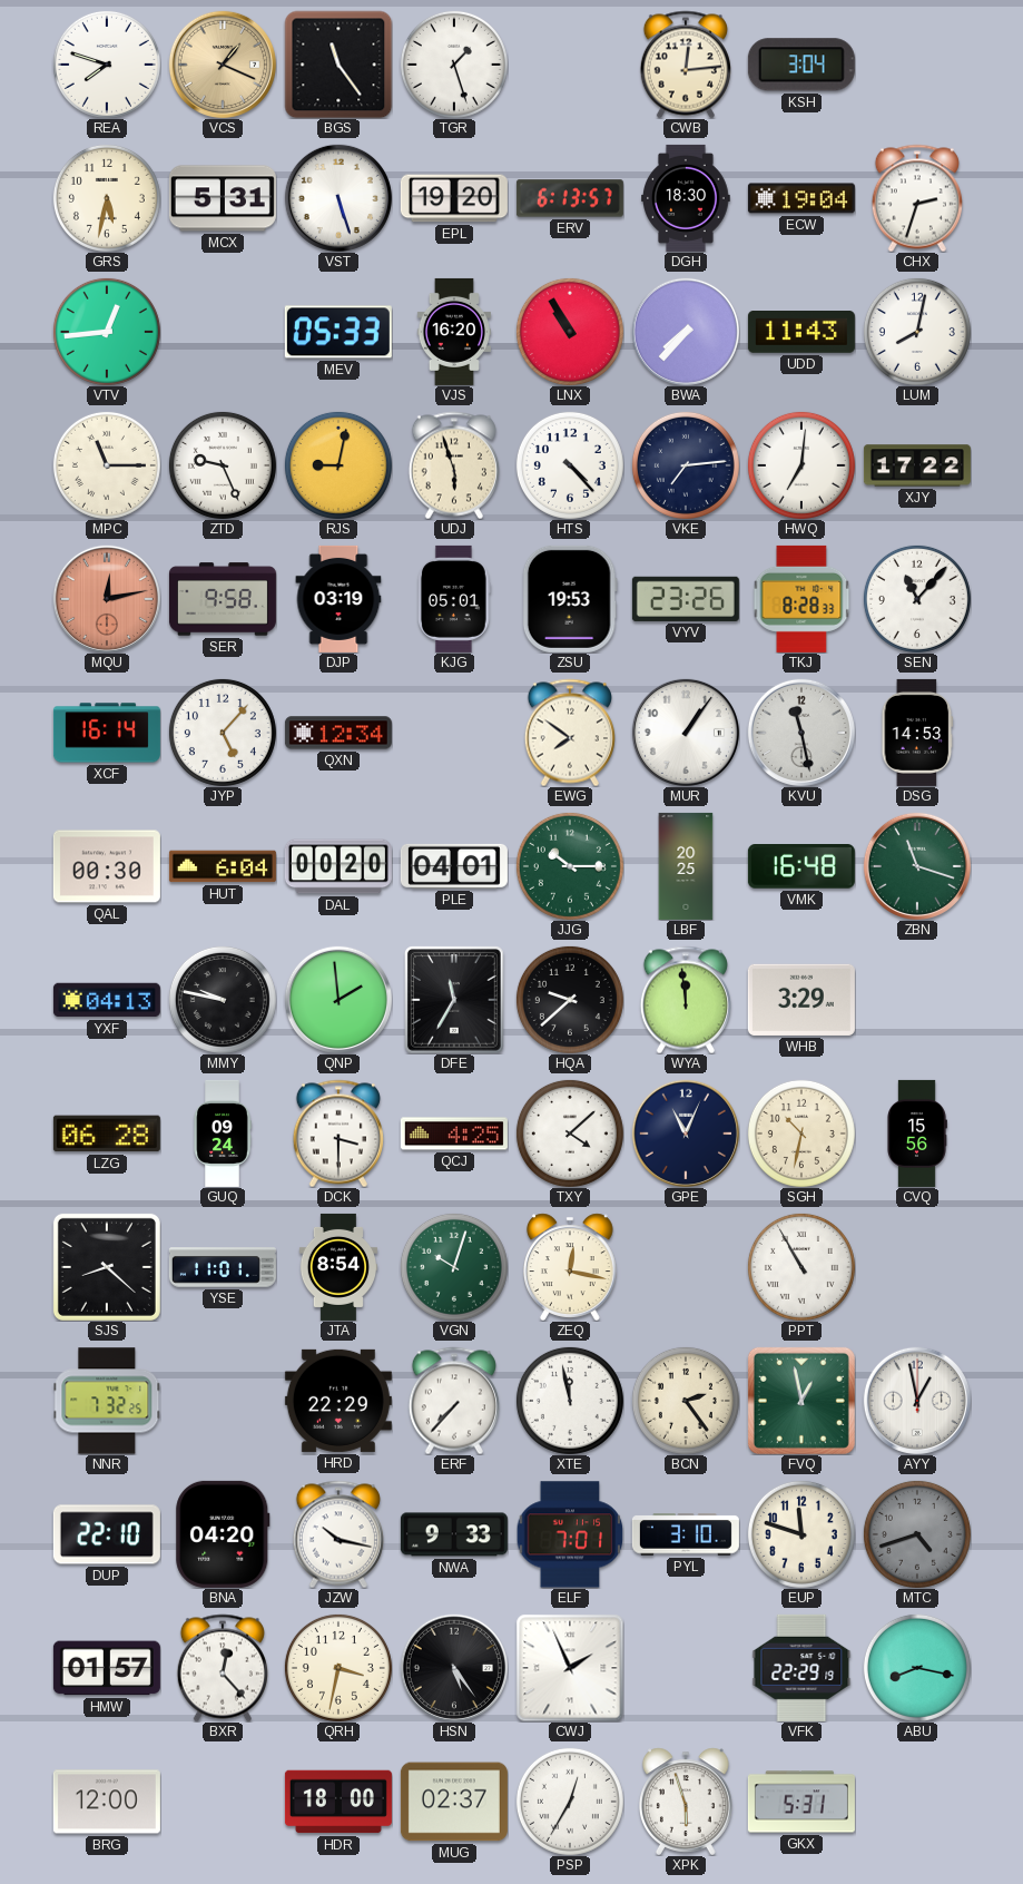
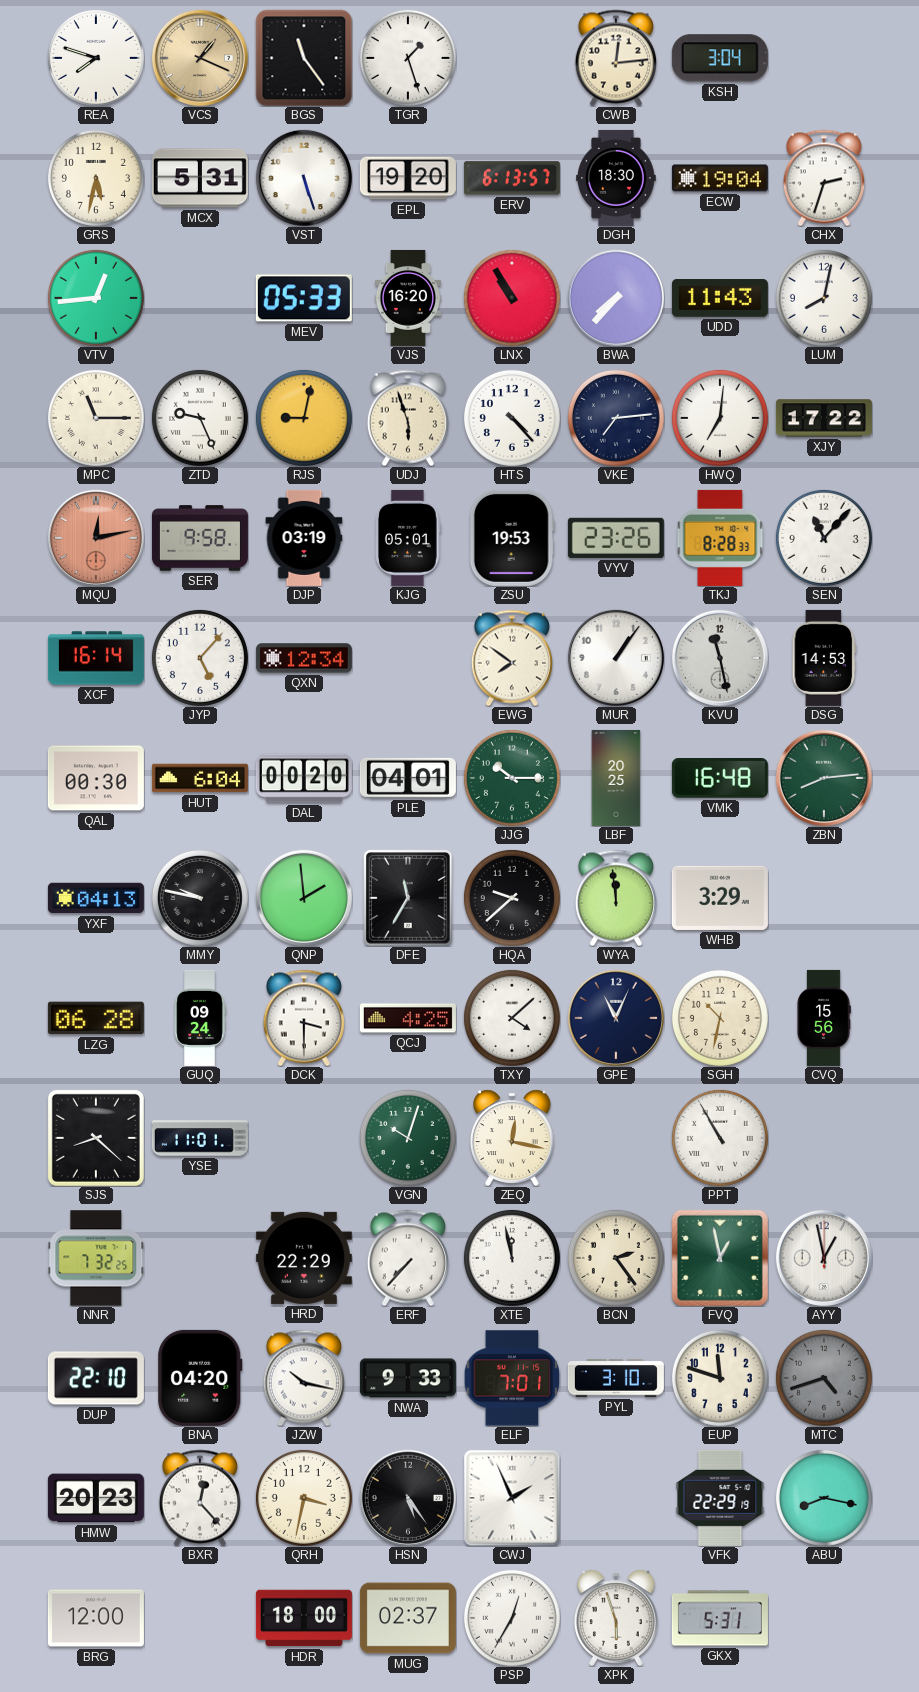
ZBN: 11:18 -> 8:14 (824, 778)
JTA: 8:54 -> none (338, 1267)
HMW: 01:57 -> 20:23 (96, 1498)
